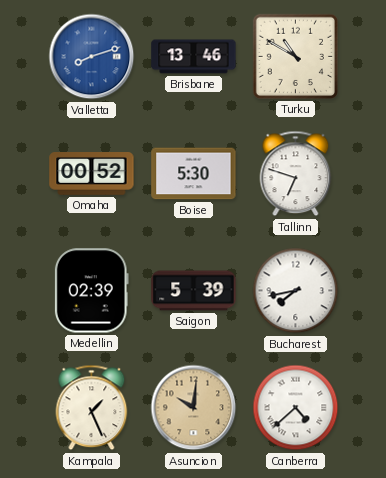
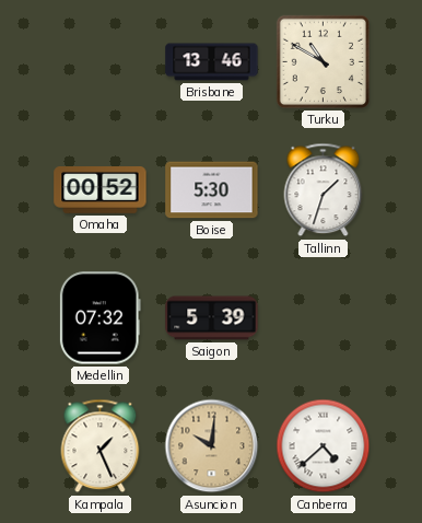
Valletta: 8:12 -> none (92, 57)
Tallinn: 6:48 -> 1:33 (324, 190)
Medellin: 02:39 -> 07:32 (99, 318)
Bucharest: 7:43 -> none (296, 291)
